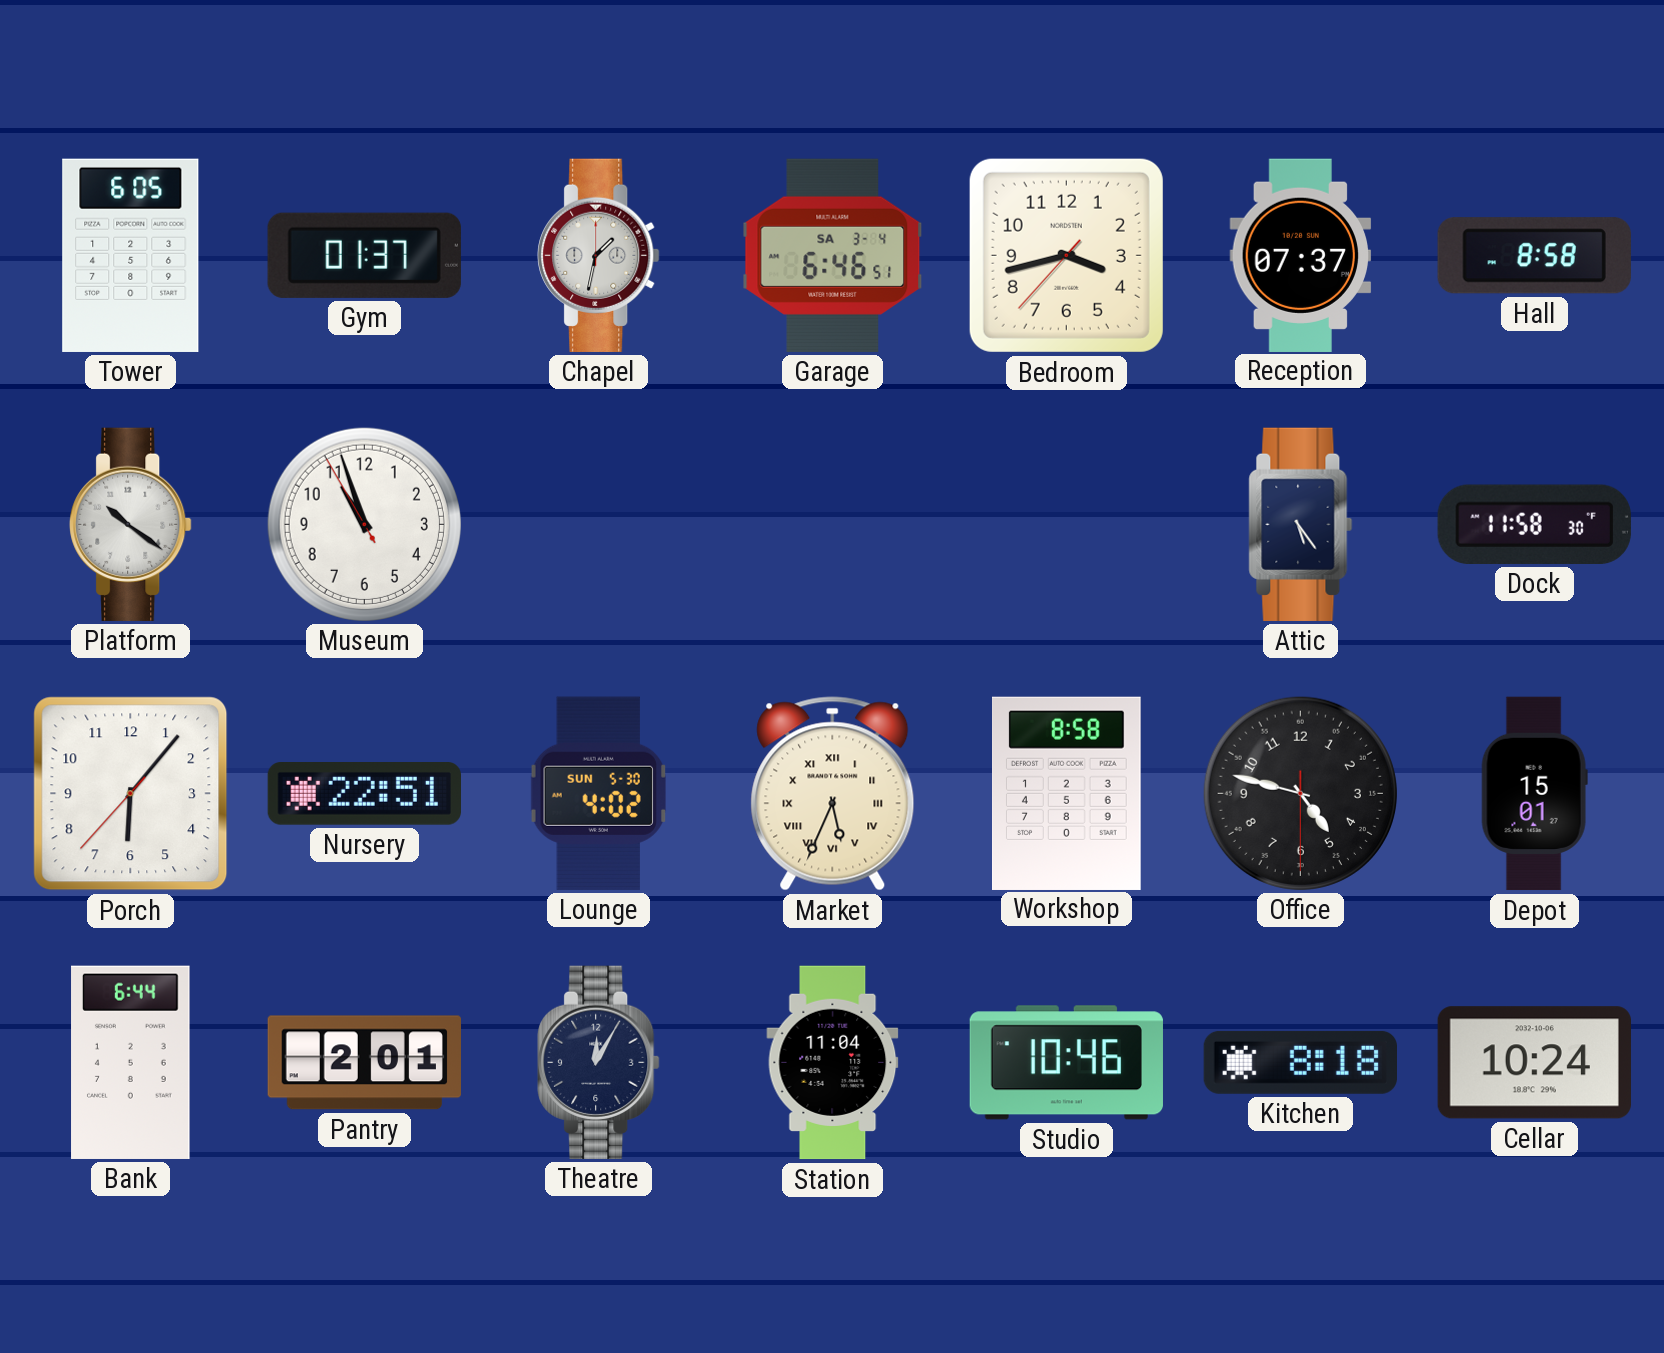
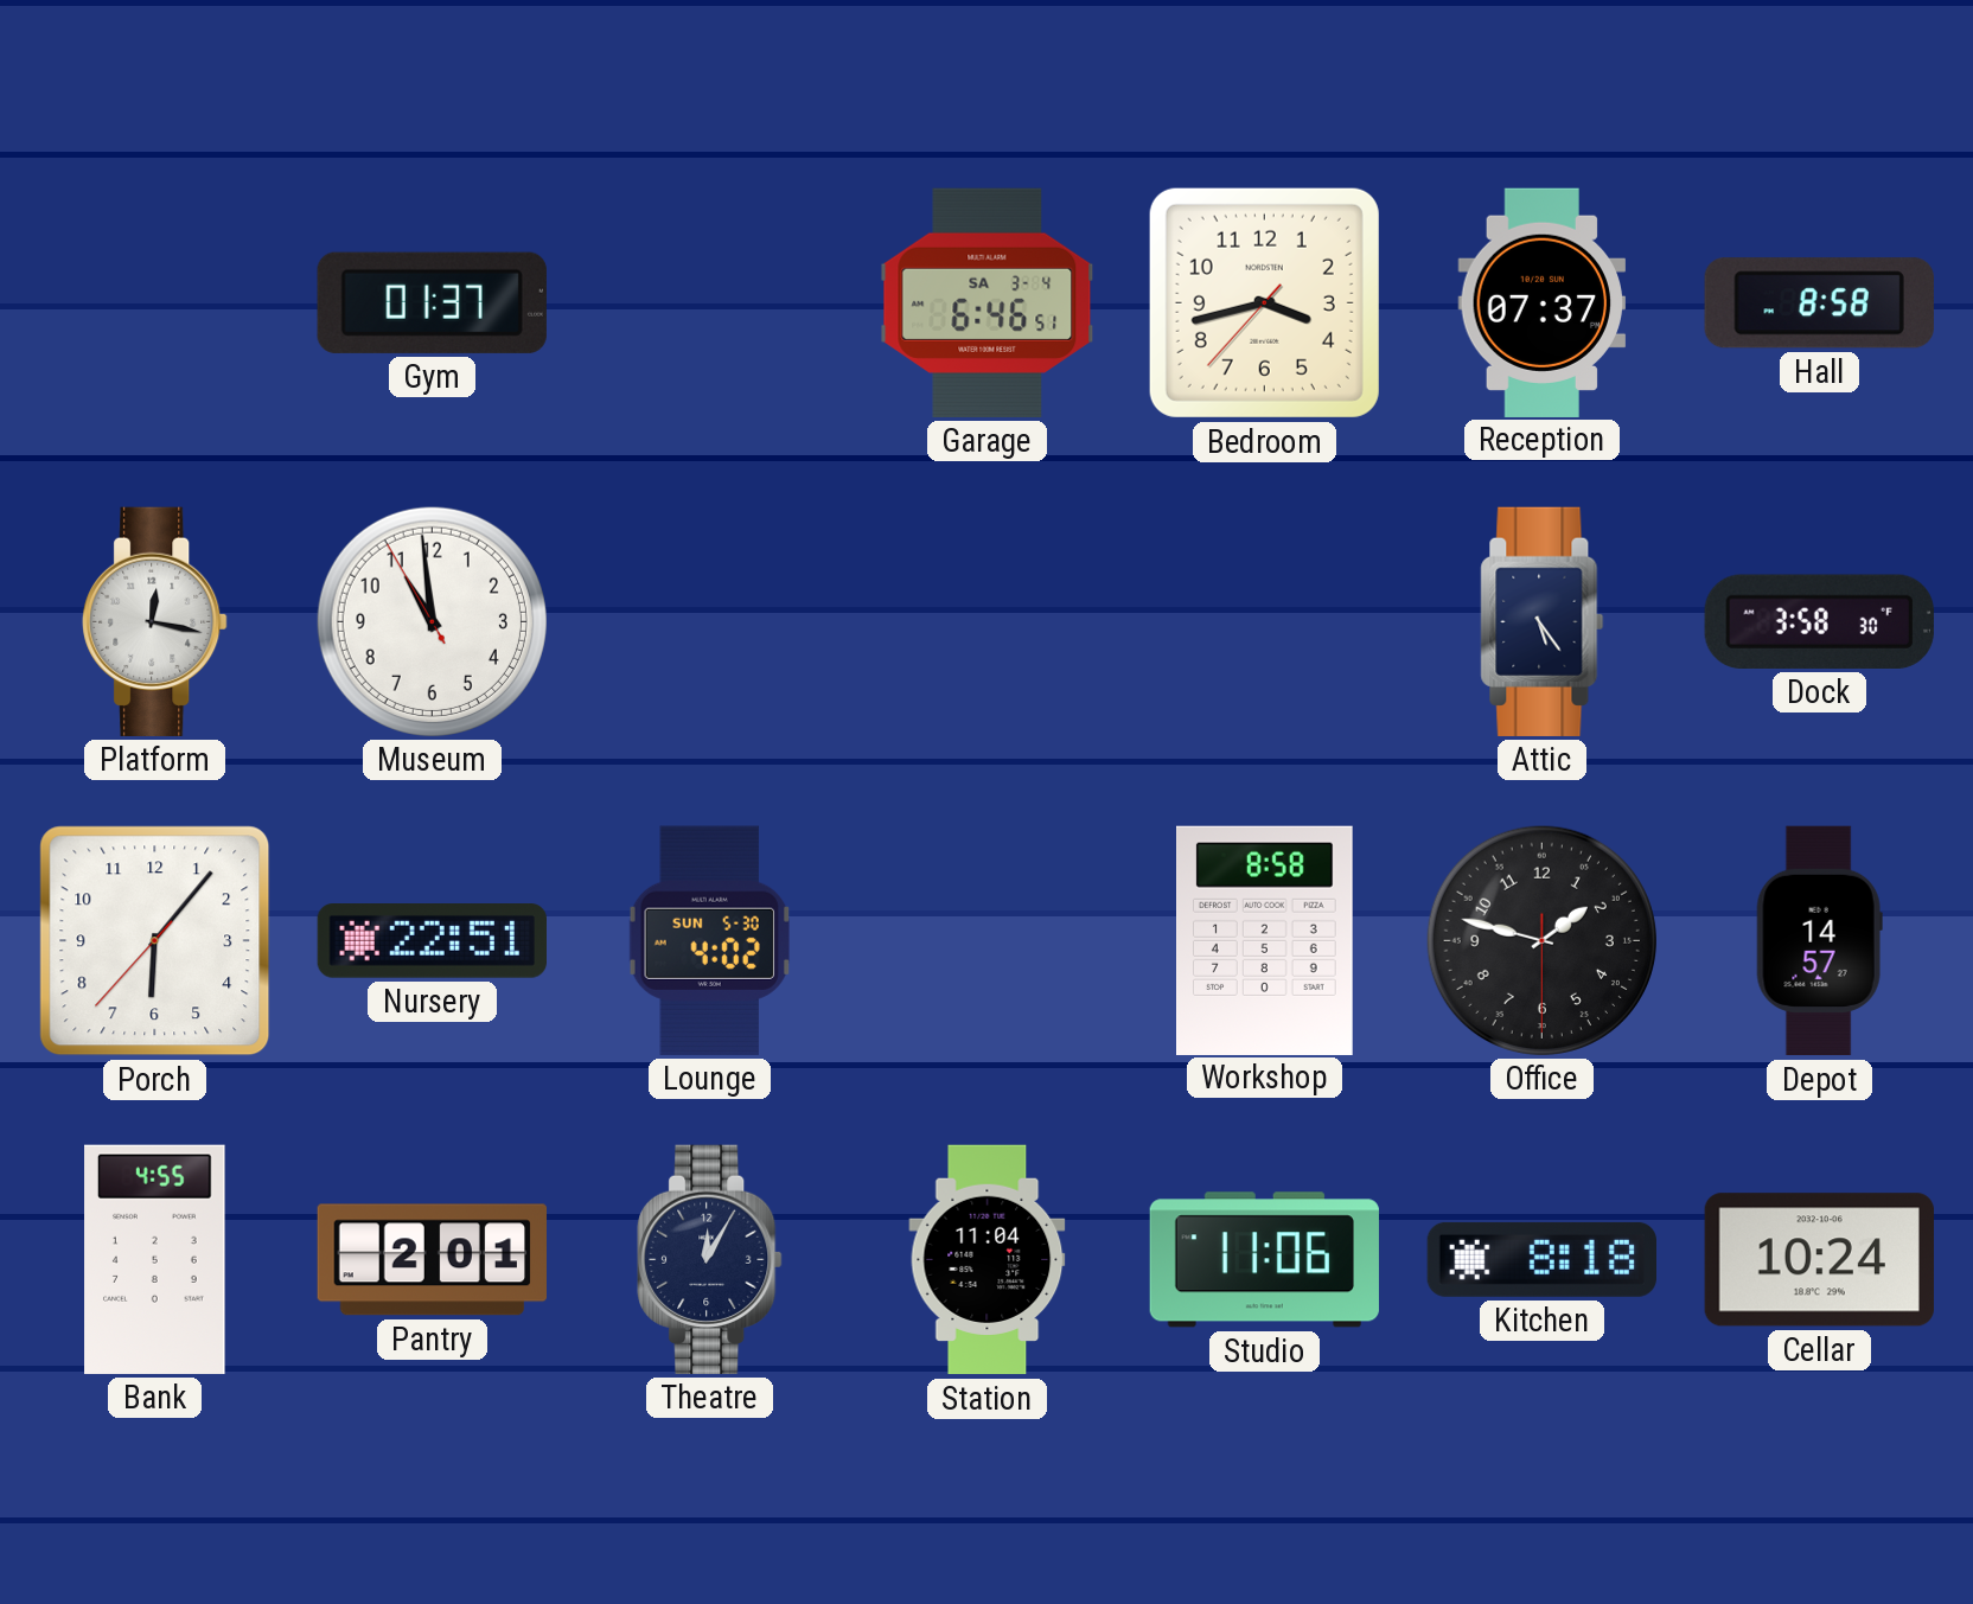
Tower: 6:05 -> none (131, 255)
Chapel: 1:32 -> none (599, 255)
Platform: 10:21 -> 12:17 (155, 621)
Museum: 10:56 -> 10:58 (432, 621)
Dock: 11:58 -> 3:58 (1819, 621)
Market: 5:34 -> none (833, 794)
Office: 4:47 -> 1:47 (1541, 940)
Depot: 15:01 -> 14:57 (1819, 941)
Bank: 6:44 -> 4:55 (155, 1259)
Studio: 10:46 -> 11:06 (1264, 1260)
